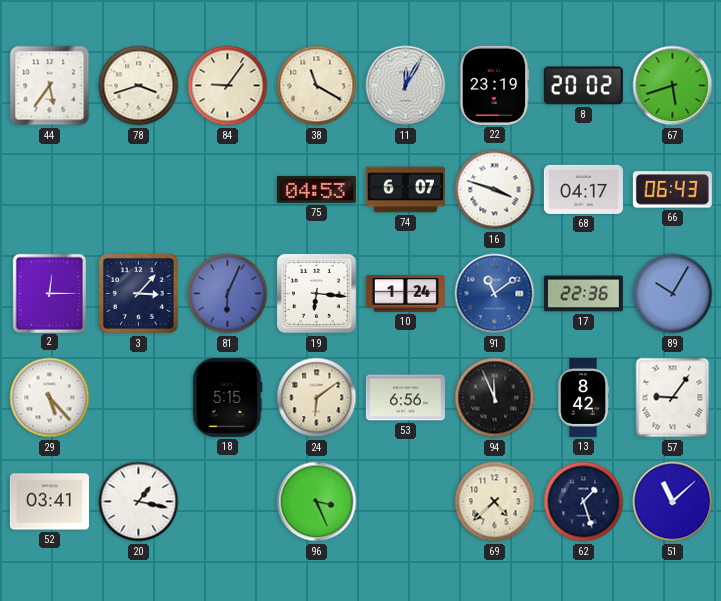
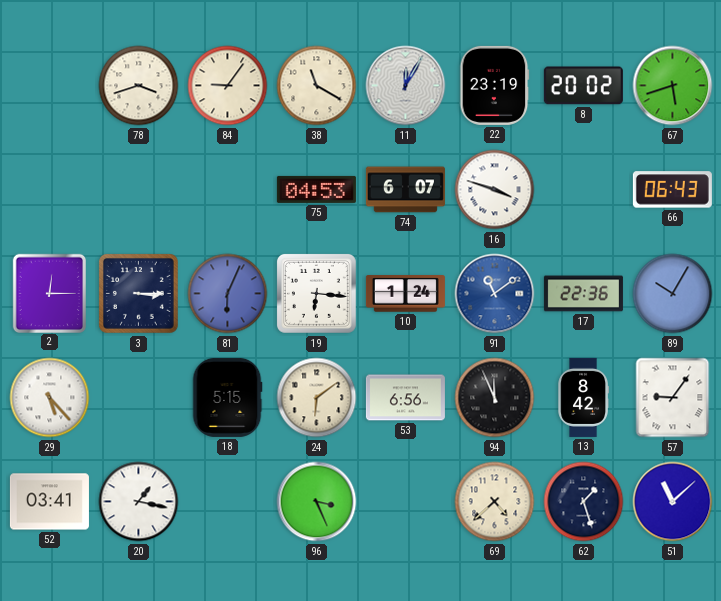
44: 5:36 -> none (50, 86)
68: 04:17 -> none (583, 189)
3: 3:07 -> 3:15 (138, 293)
